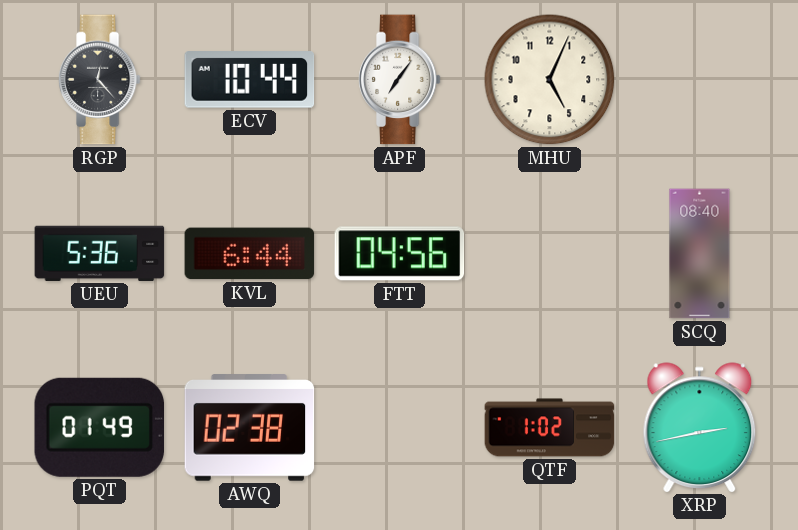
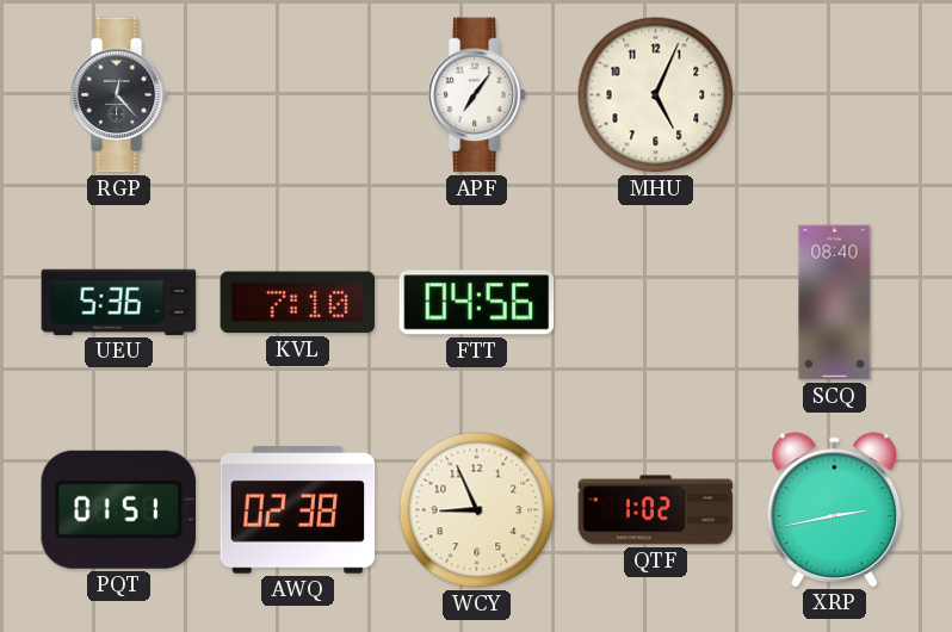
ECV: 10:44 -> none (250, 80)
KVL: 6:44 -> 7:10 (298, 303)
PQT: 01:49 -> 01:51 (118, 509)
WCY: none -> 8:56 (477, 510)
